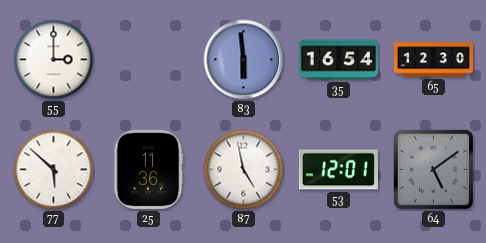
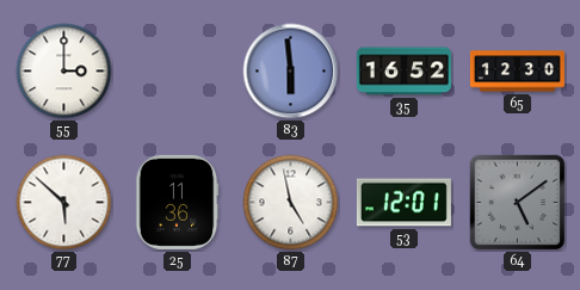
35: 16:54 -> 16:52 (403, 72)
